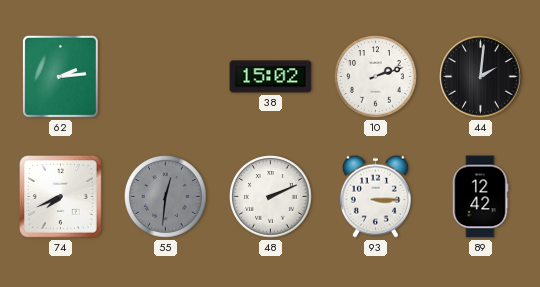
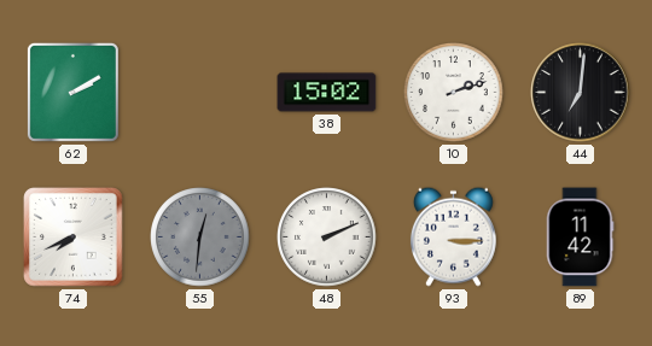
62: 2:14 -> 2:10 (72, 92)
44: 2:01 -> 7:01 (581, 93)
89: 12:42 -> 11:42 (580, 237)
